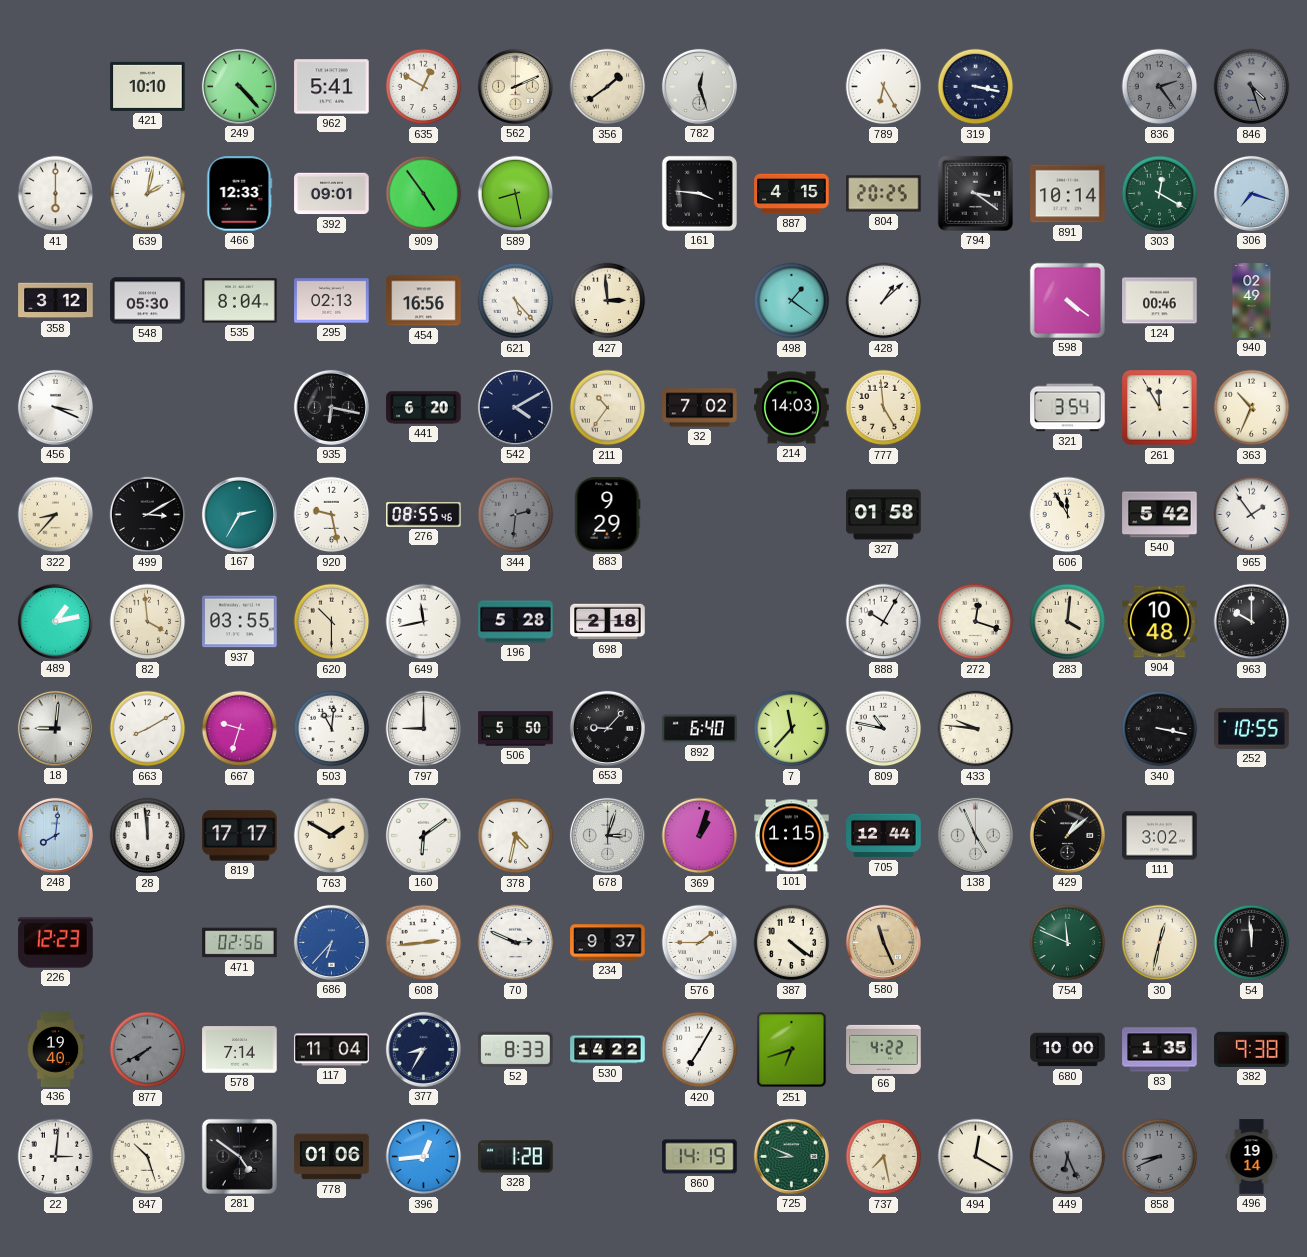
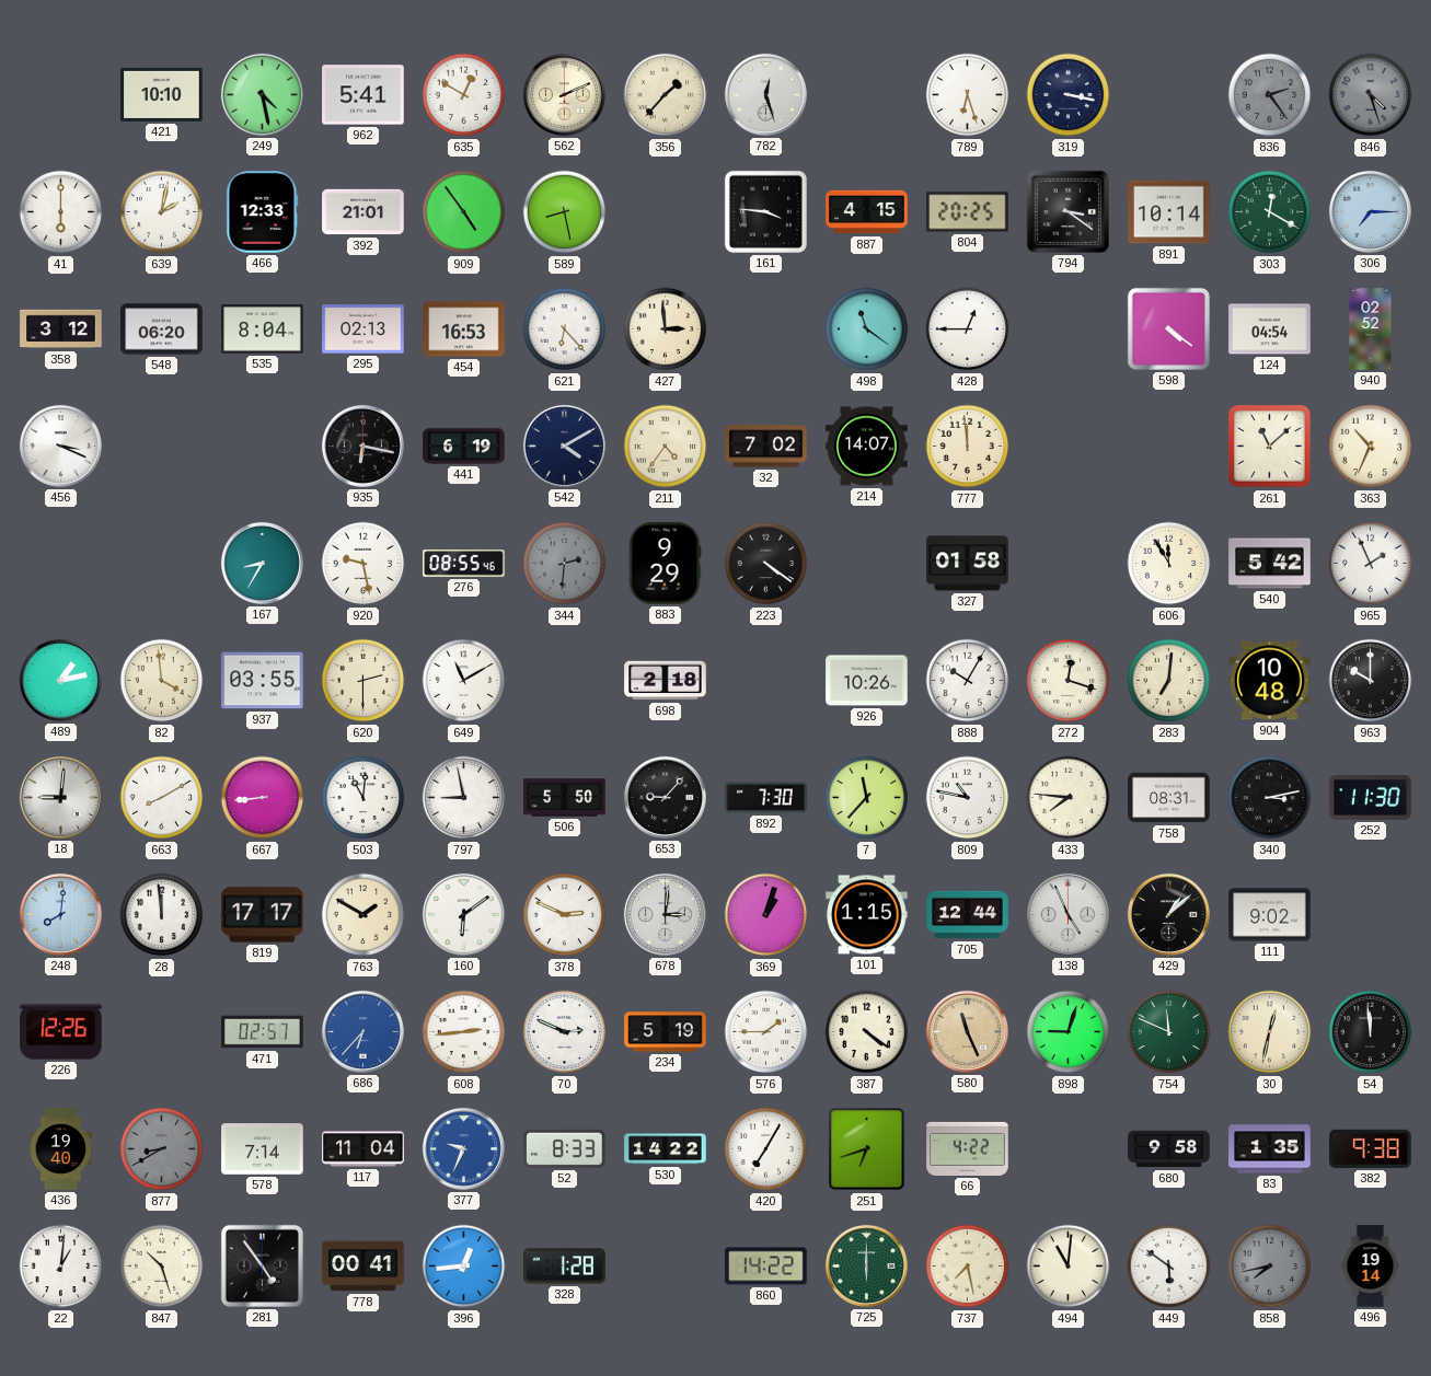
249: 4:23 -> 4:28 (262, 94)
356: 1:39 -> 1:37 (666, 95)
789: 6:25 -> 6:27 (968, 95)
392: 09:01 -> 21:01 (363, 212)
306: 7:18 -> 7:15 (1370, 211)
548: 05:30 -> 06:20 (162, 329)
454: 16:56 -> 16:53 (464, 329)
621: 5:23 -> 6:23 (565, 329)
498: 1:21 -> 11:21 (867, 329)
428: 1:08 -> 12:45 (968, 329)
124: 00:46 -> 04:54 (1270, 329)
940: 02:49 -> 02:52 (1371, 329)
441: 6:20 -> 6:19 (464, 447)
211: 10:36 -> 4:36 (666, 447)
214: 14:03 -> 14:07 (867, 447)
777: 4:59 -> 11:59 (968, 447)
321: 3:54 -> none (1068, 408)
261: 11:55 -> 11:08 (1270, 447)
322: 8:37 -> none (56, 515)
499: 3:10 -> none (148, 515)
167: 2:35 -> 8:35 (262, 563)
223: none -> 4:21 (766, 564)
965: 1:54 -> 1:56 (1371, 564)
620: 10:30 -> 2:30 (363, 681)
649: 11:43 -> 11:10 (464, 681)
196: 5:28 -> none (516, 622)
926: none -> 10:26 (867, 681)
283: 4:01 -> 7:01 (1169, 681)
667: 9:33 -> 8:44 (263, 798)
797: 9:00 -> 8:58 (464, 798)
892: 6:40 -> 7:30 (766, 798)
433: 9:46 -> 7:46 (1069, 798)
758: none -> 08:31 (1169, 798)
340: 3:17 -> 3:13 (1270, 798)
252: 10:55 -> 11:30 (1371, 798)
378: 4:32 -> 2:49 (565, 915)
678: 3:03 -> 3:01 (665, 914)
111: 3:02 -> 9:02 (1270, 915)
226: 12:23 -> 12:26 (61, 1032)
471: 02:56 -> 02:57 (263, 1032)
234: 9:37 -> 5:19 (666, 1032)
898: none -> 9:03 (1069, 1032)
877: 7:40 -> 8:40 (162, 1149)
377: 8:35 -> 9:34 (463, 1148)
377 dial: navy -> blue (463, 1148)
680: 10:00 -> 9:58 (1169, 1149)
22: 3:01 -> 1:01 (61, 1267)
281: 4:51 -> 4:54 (262, 1265)
778: 01:06 -> 00:41 (363, 1267)
860: 14:19 -> 14:22 (766, 1267)
725: 8:49 -> 6:00 (866, 1265)
494: 12:20 -> 11:01 (1069, 1267)
449: 6:26 -> 5:51 (1169, 1267)
449 dial: grey -> white (1169, 1267)
858: 8:41 -> 7:43 (1270, 1267)
